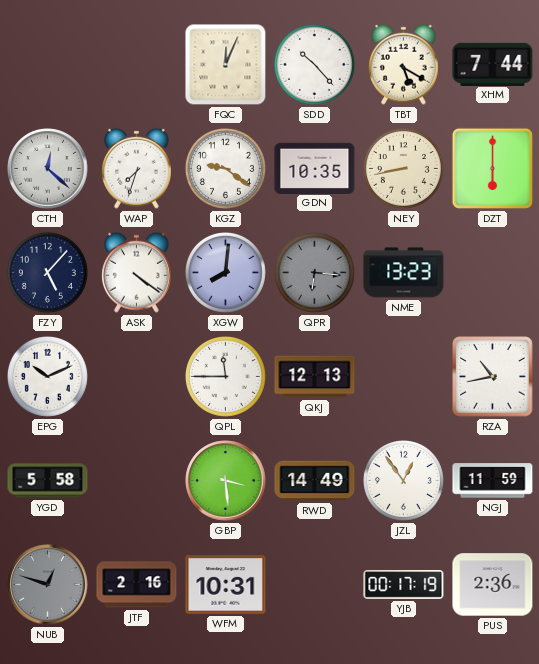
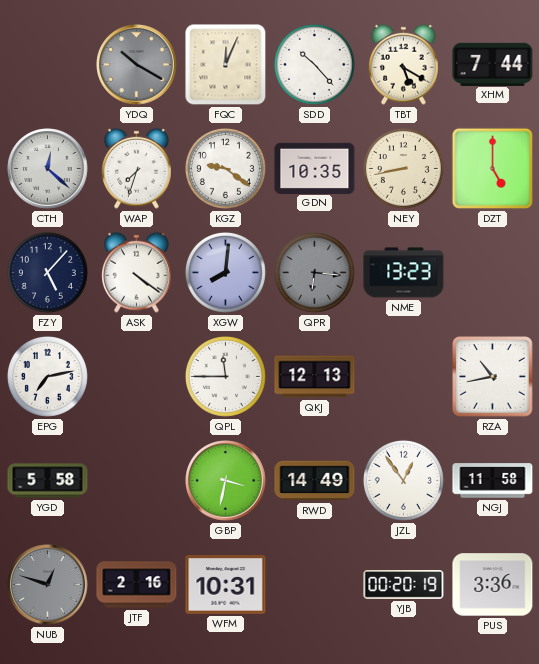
YDQ: none -> 10:20 (137, 65)
DZT: 6:00 -> 5:00 (492, 168)
EPG: 10:11 -> 7:13 (47, 376)
GBP: 3:29 -> 3:32 (226, 481)
NGJ: 11:59 -> 11:58 (493, 481)
YJB: 00:17 -> 00:20 (404, 585)
PUS: 2:36 -> 3:36 (493, 585)
